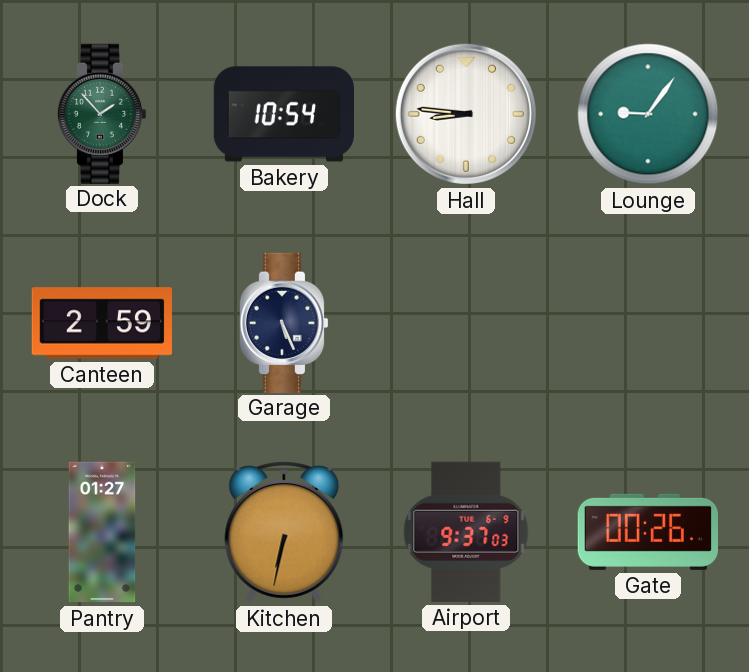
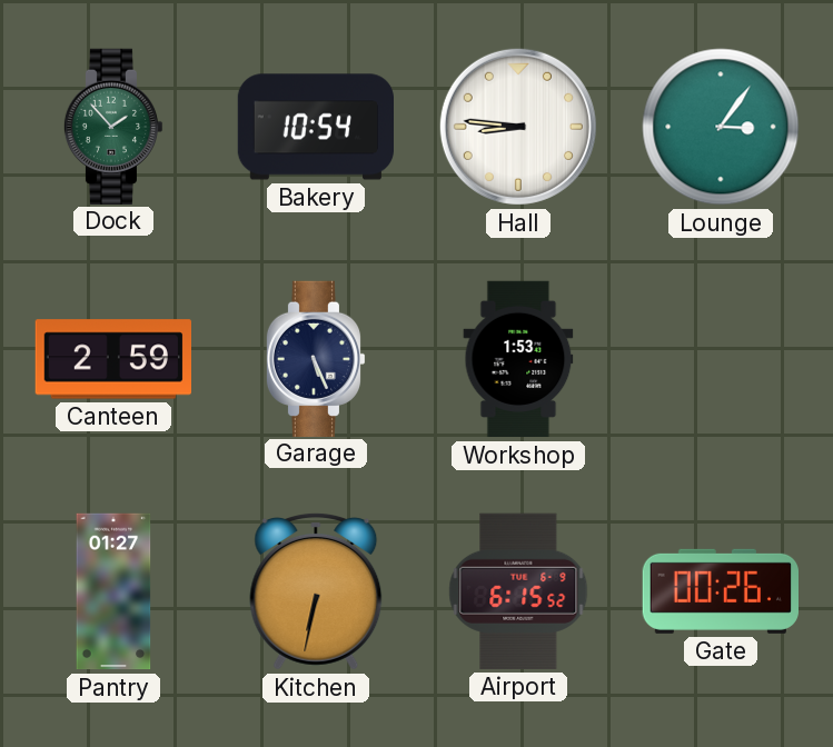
Lounge: 9:06 -> 3:06 (721, 127)
Workshop: none -> 1:53 (518, 359)
Airport: 9:37 -> 6:15 (518, 591)
